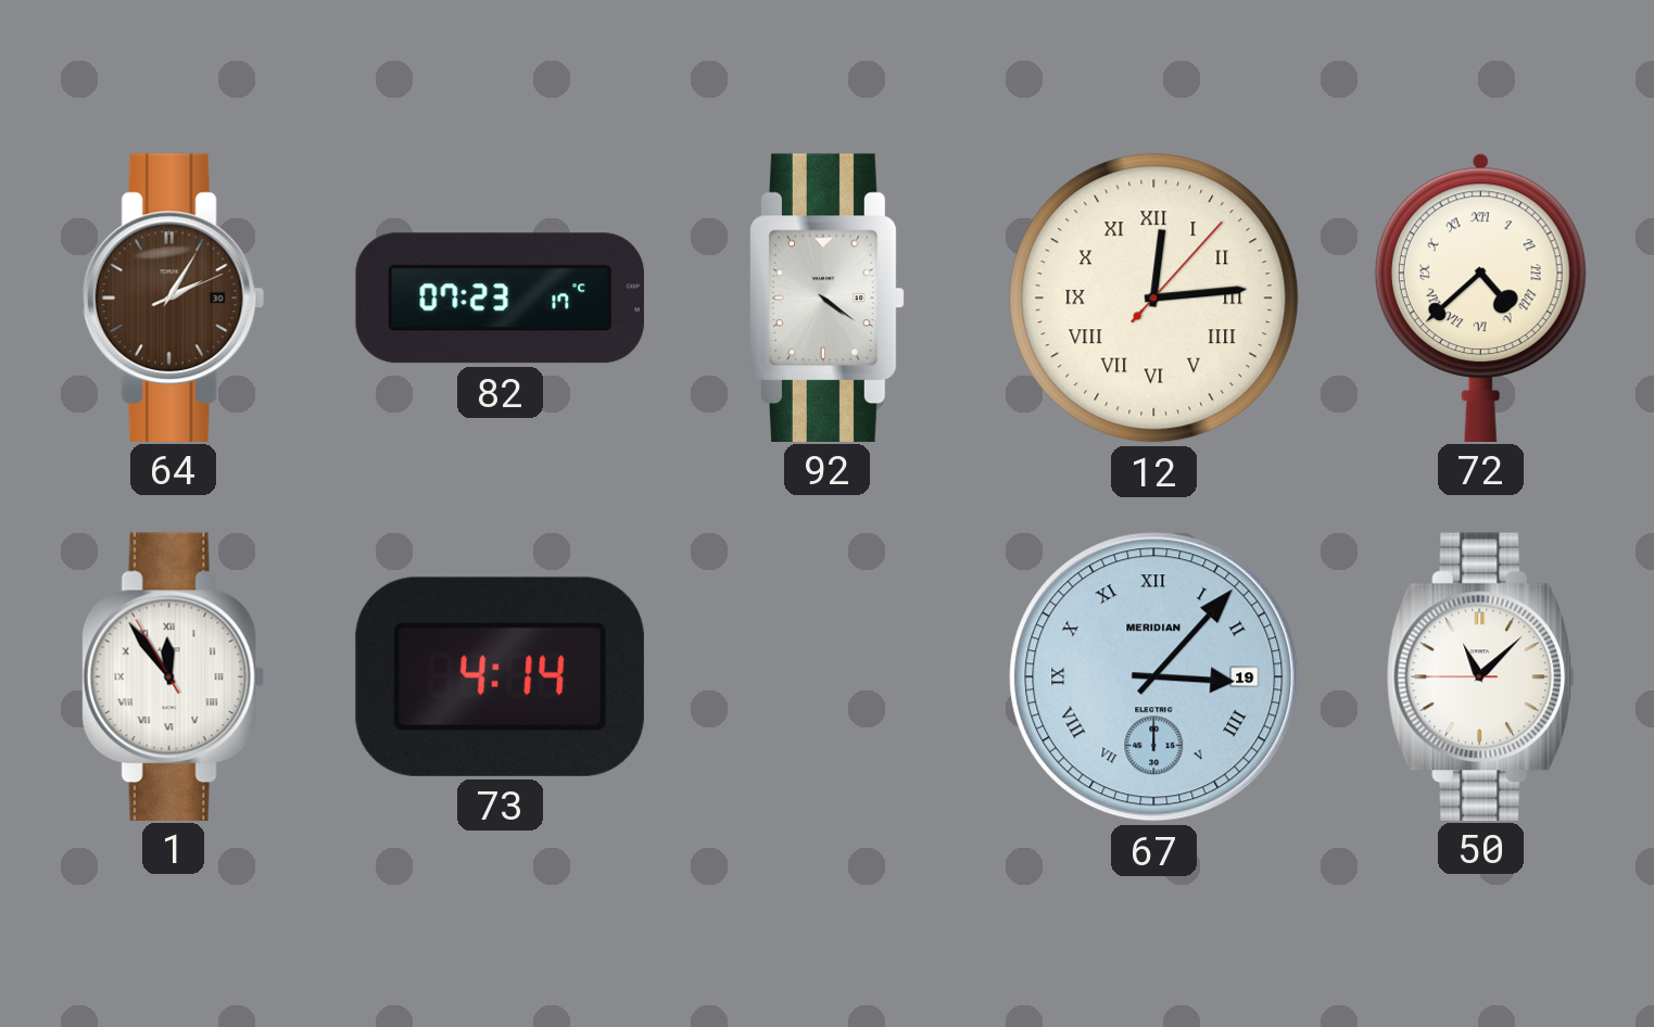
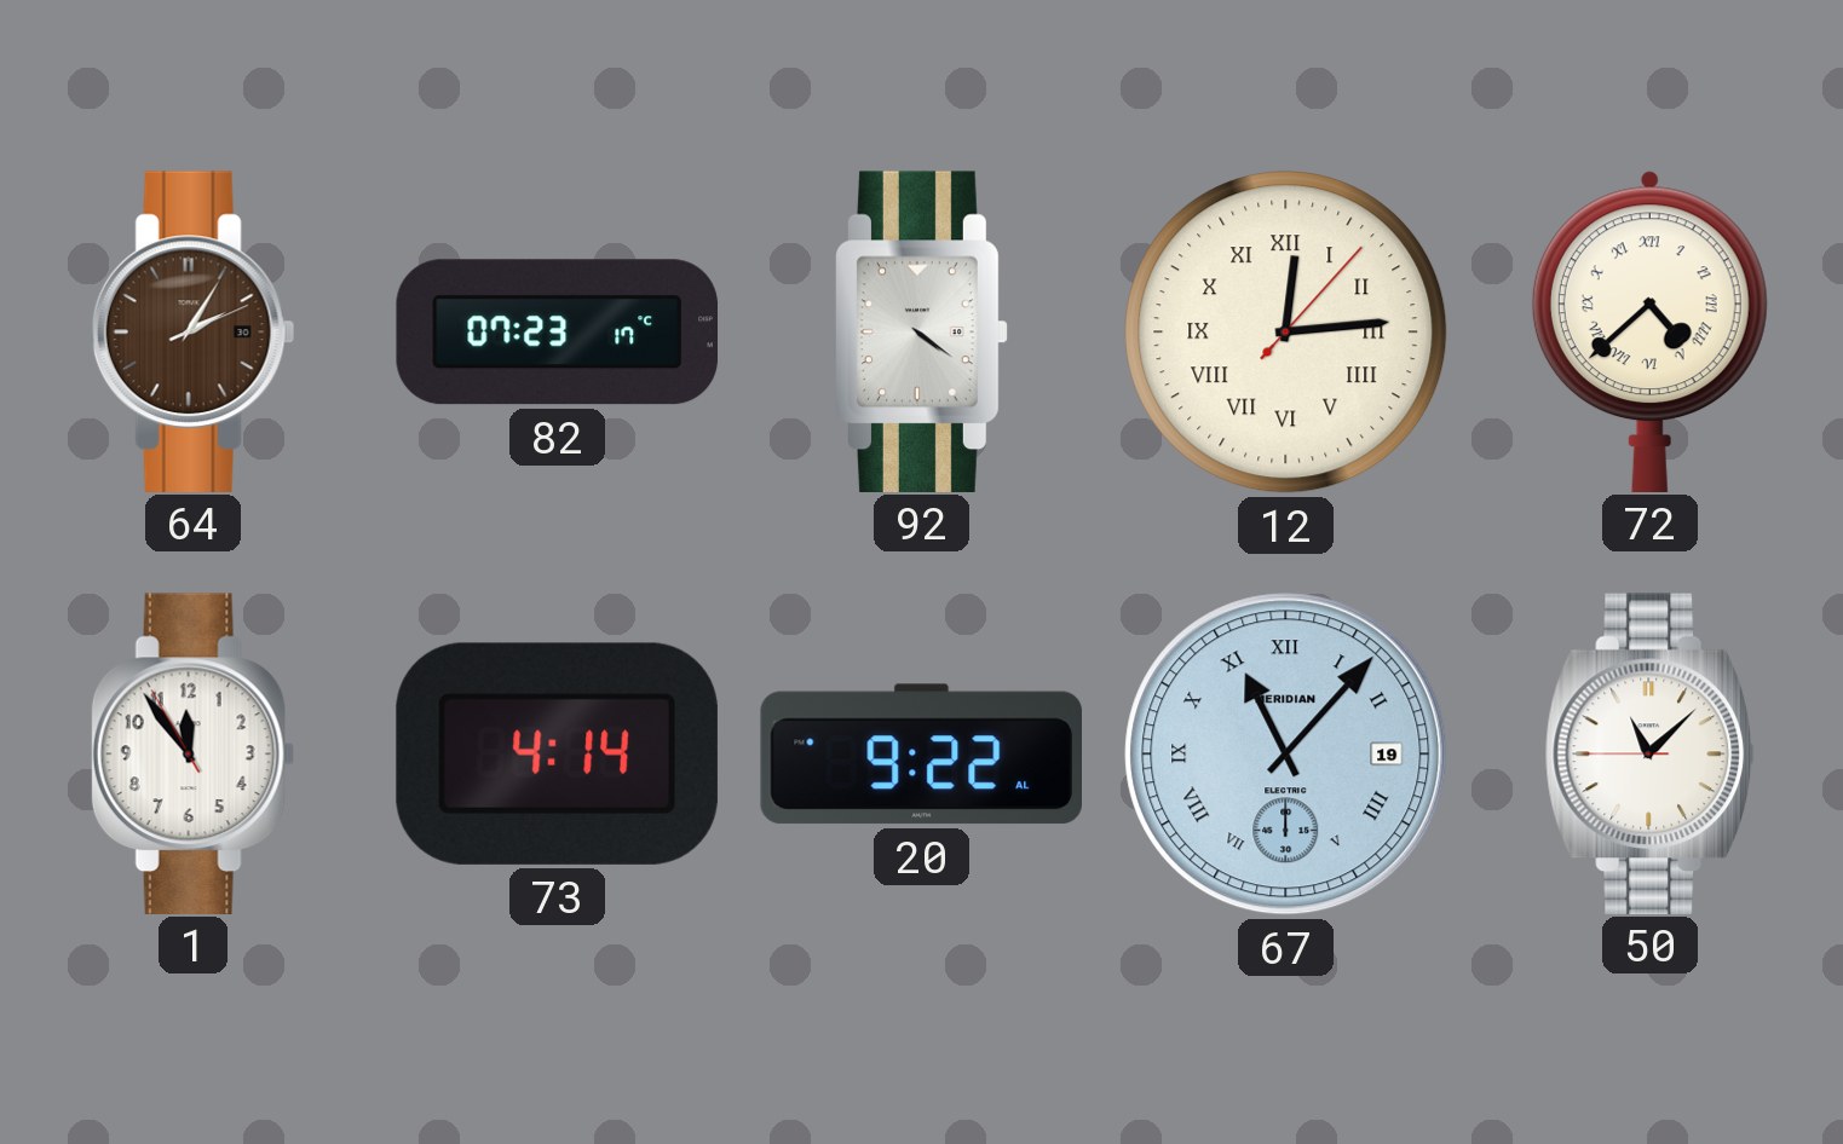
1 numerals: Roman -> Arabic (192, 753)
20: none -> 9:22 (921, 755)
67: 3:07 -> 11:07 (1286, 755)
